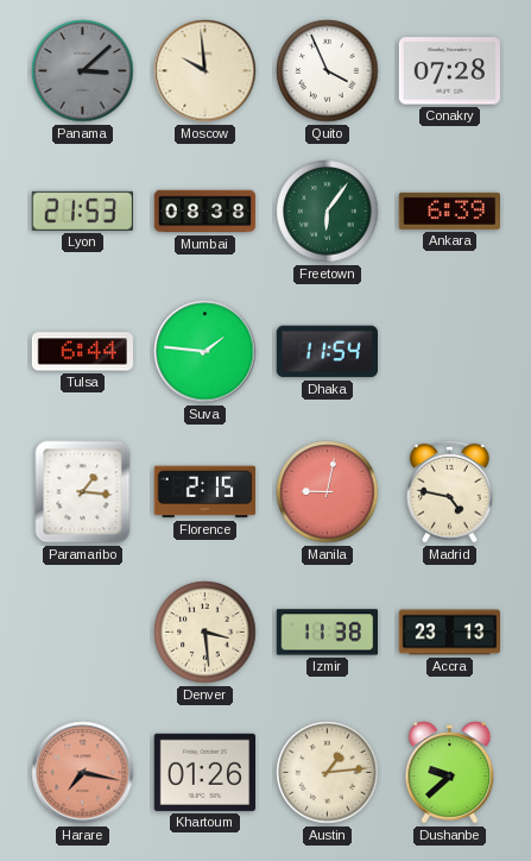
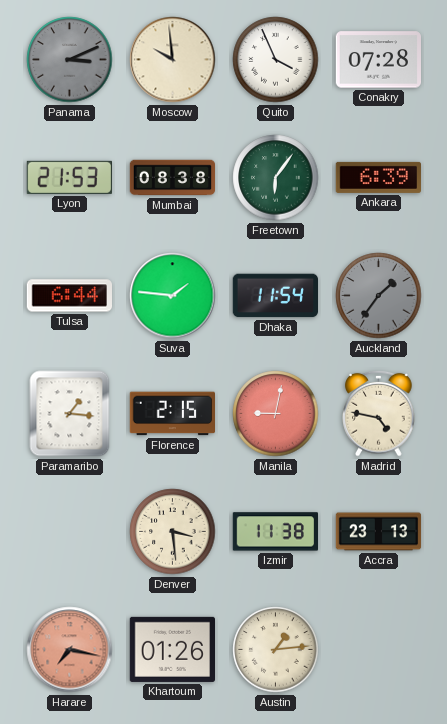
Panama: 3:08 -> 3:11 (70, 60)
Auckland: none -> 1:36 (379, 296)
Dushanbe: 9:38 -> none (450, 773)
